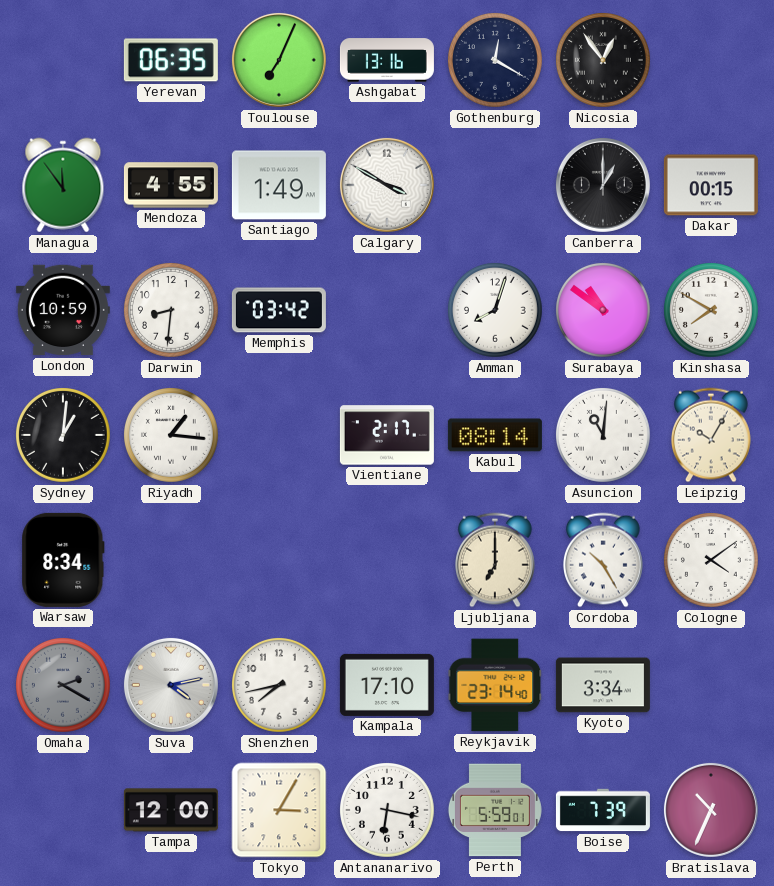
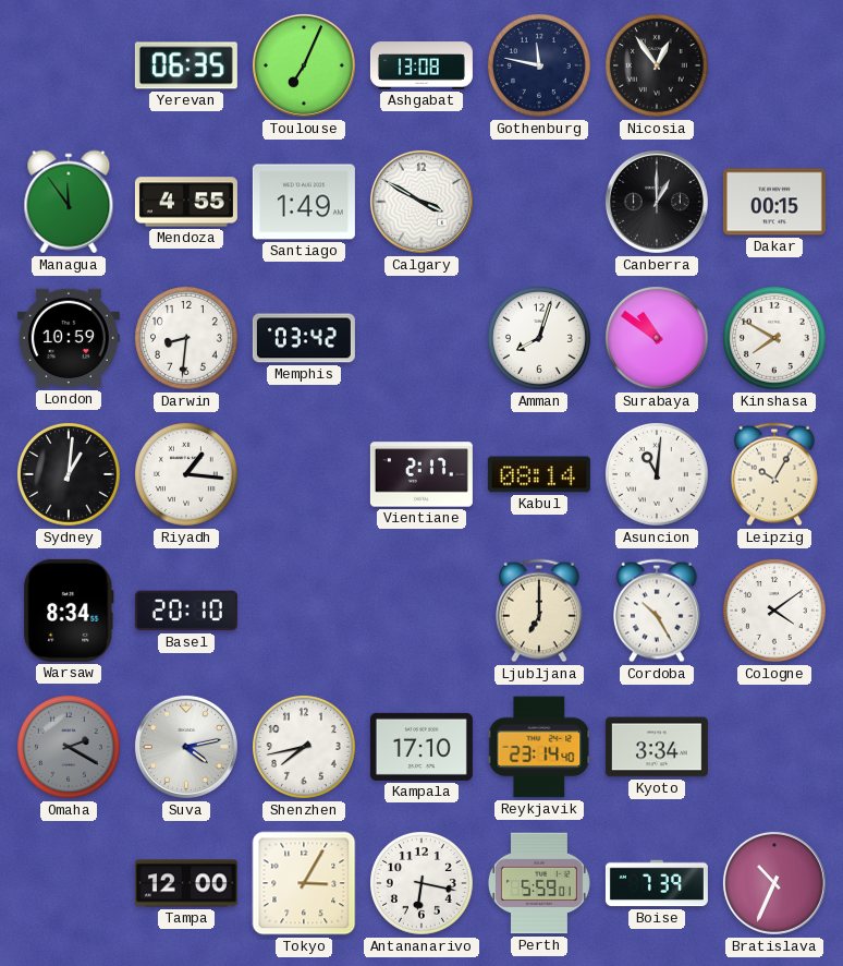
Ashgabat: 13:16 -> 13:08 (421, 65)
Gothenburg: 12:20 -> 11:47 (540, 67)
Basel: none -> 20:10 (186, 611)
